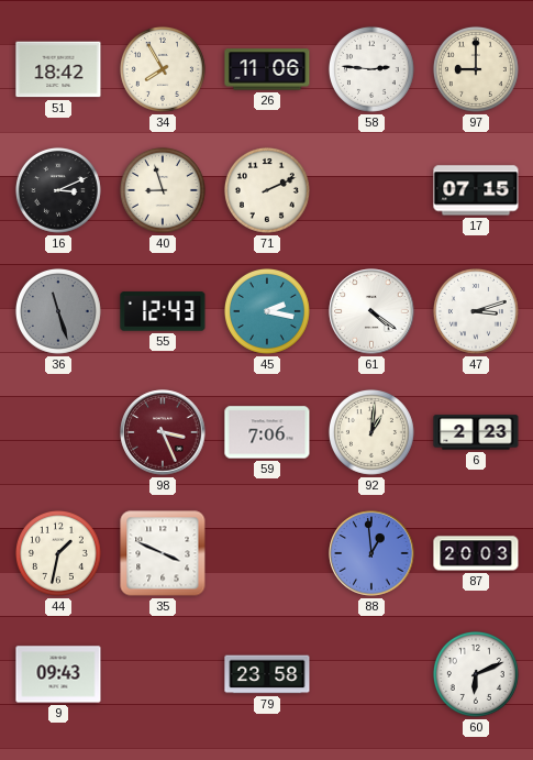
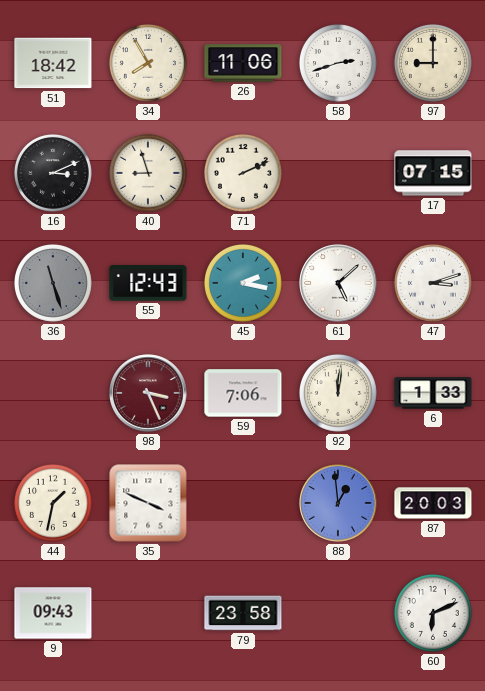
58: 2:46 -> 2:42 (338, 63)
61: 4:21 -> 5:08 (338, 283)
92: 1:01 -> 12:01 (338, 393)
6: 2:23 -> 1:33 (433, 393)
